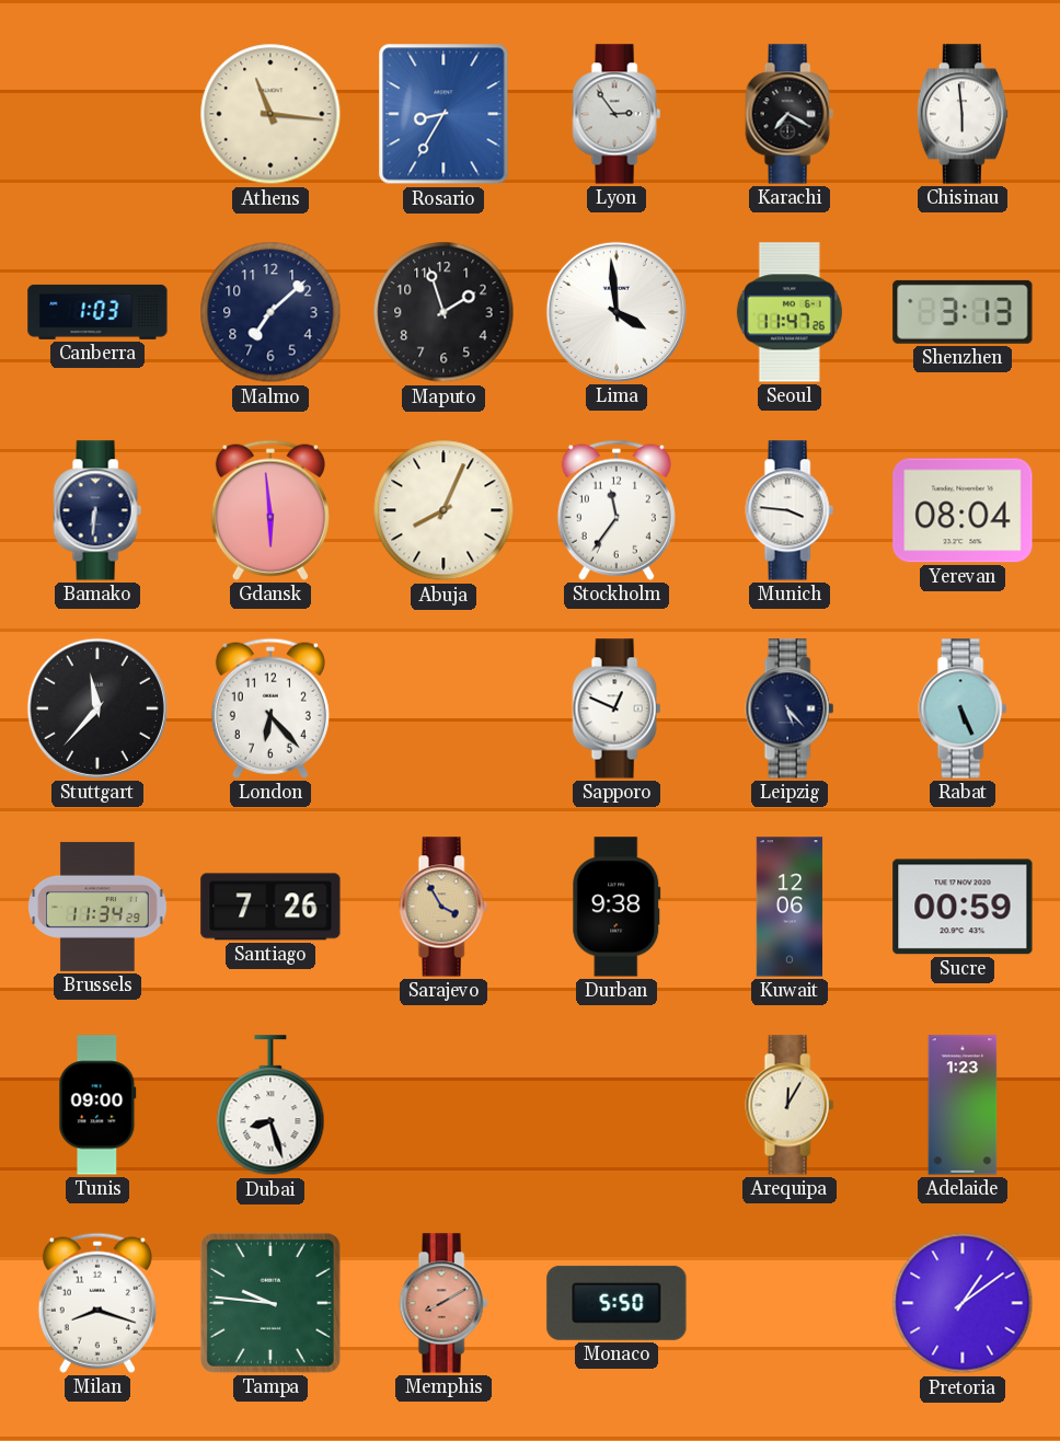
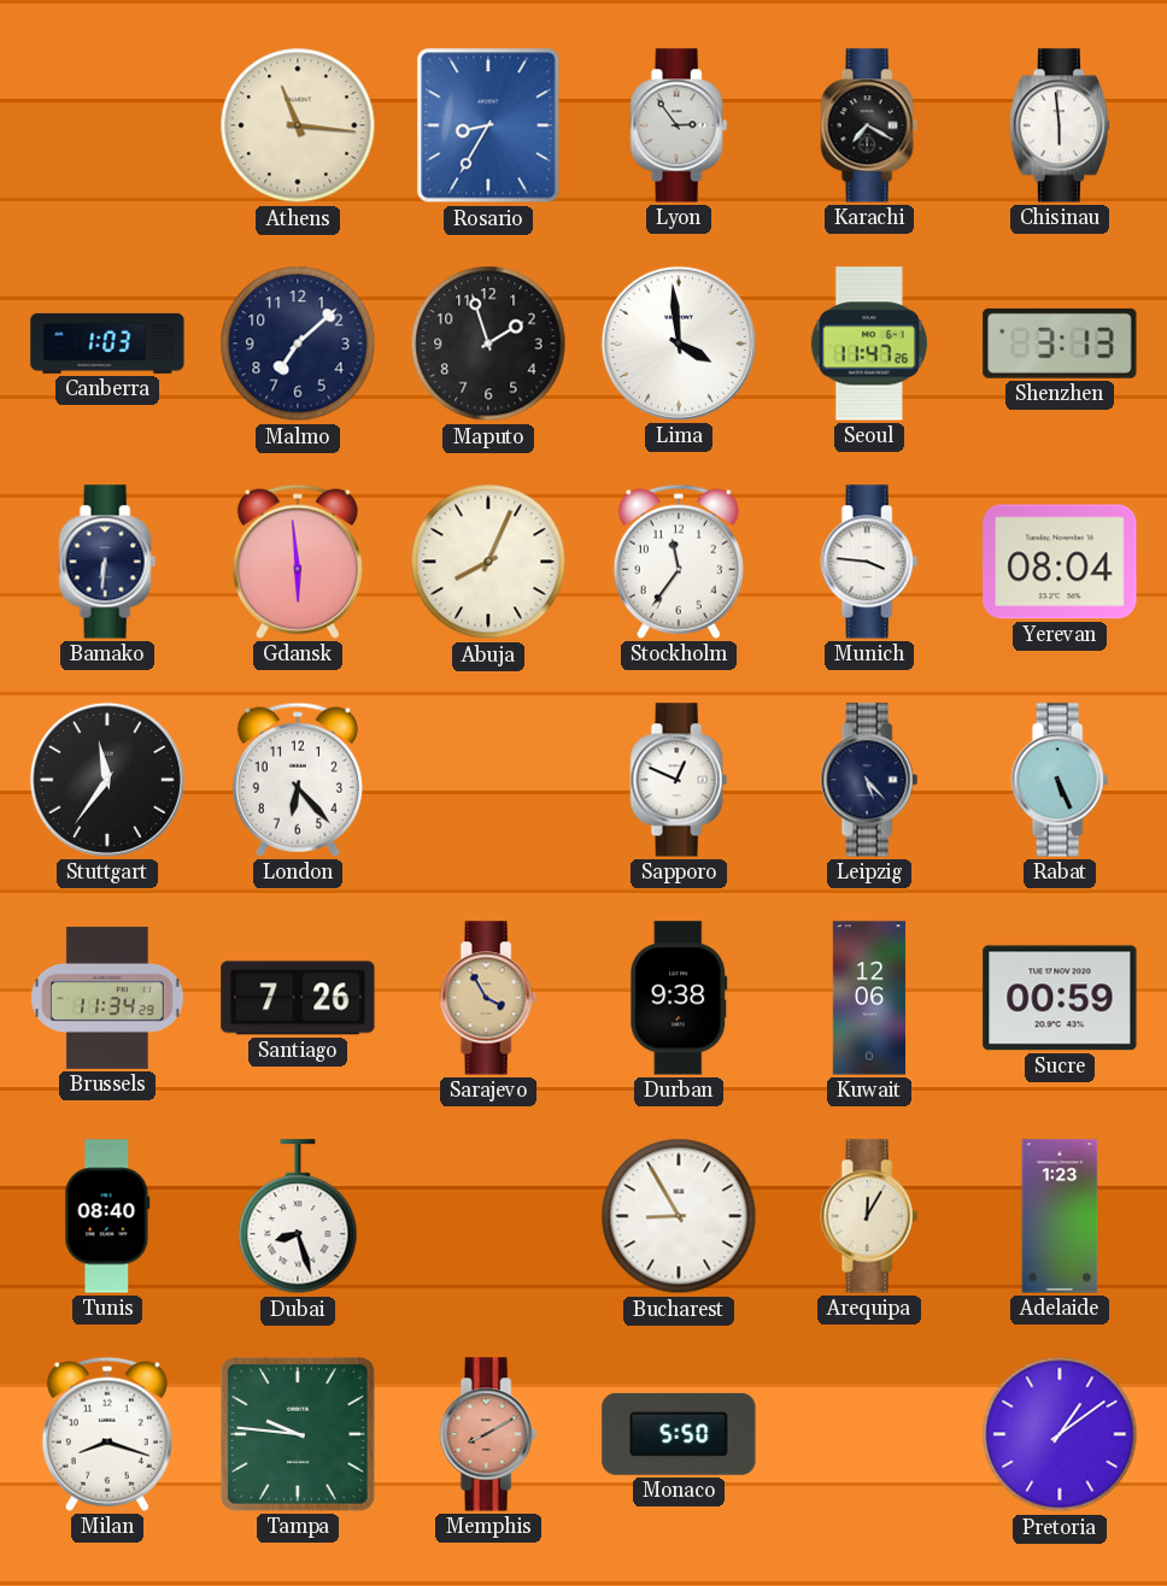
Stuttgart: 11:37 -> 11:36 (107, 780)
Tunis: 09:00 -> 08:40 (107, 1216)
Bucharest: none -> 8:55 (679, 1216)
